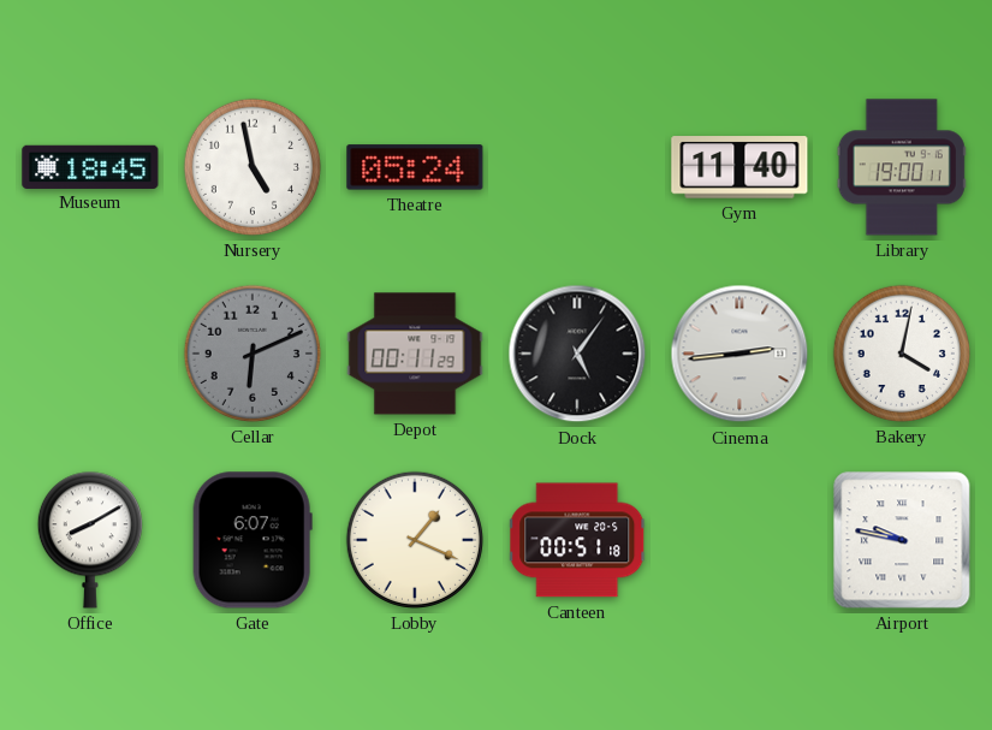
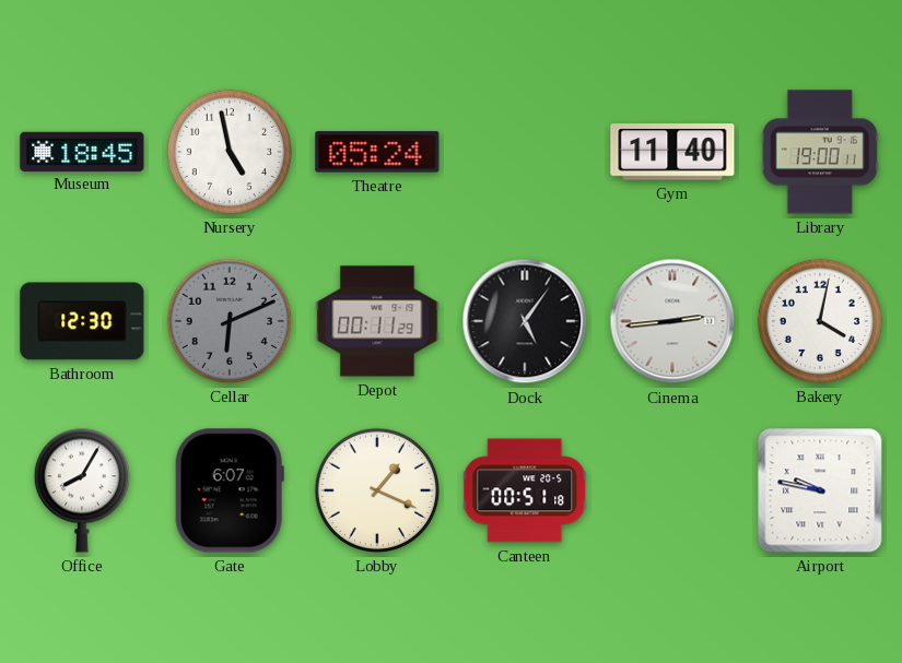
Bathroom: none -> 12:30 (82, 321)
Office: 8:10 -> 8:05 (82, 490)
